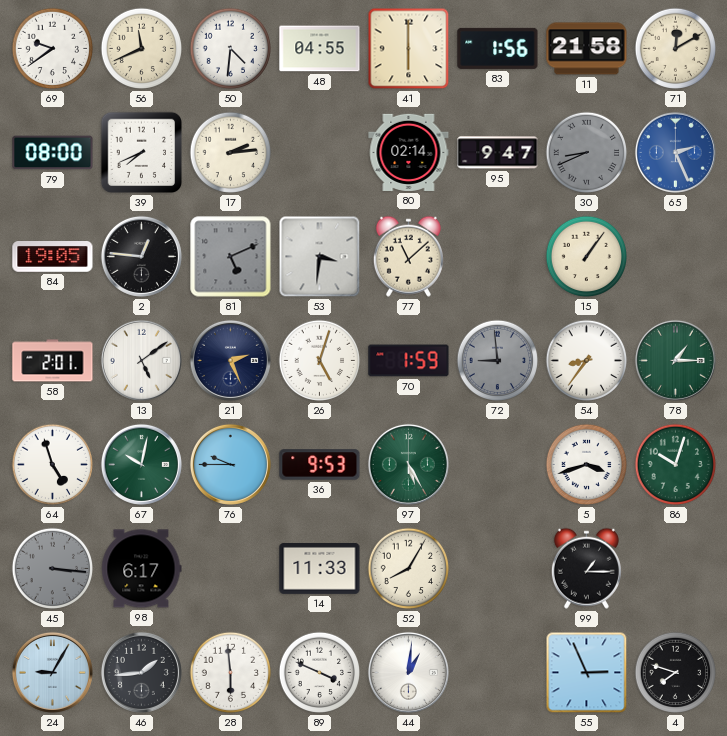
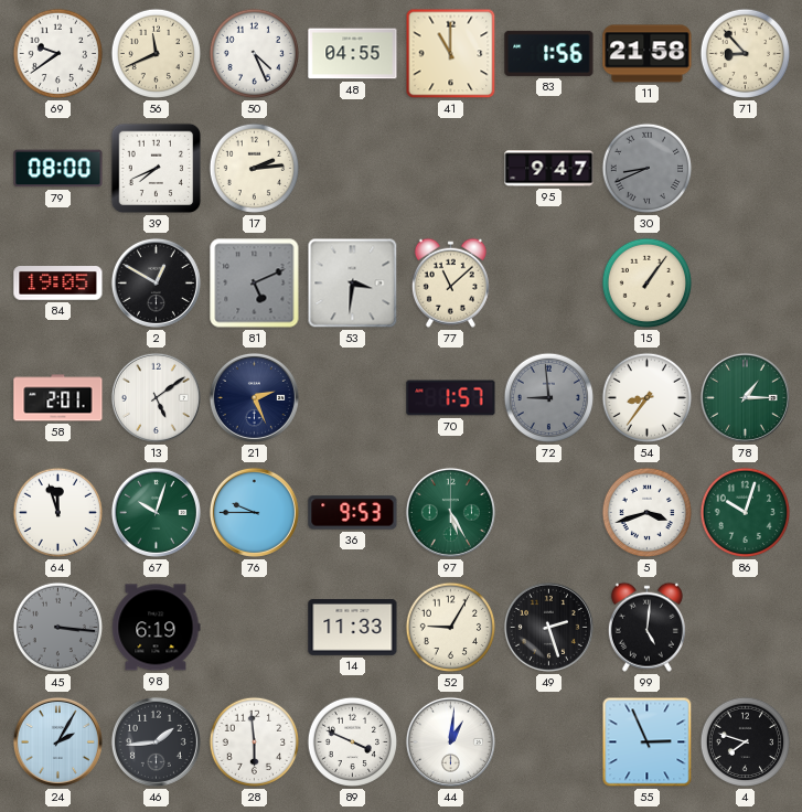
50: 4:31 -> 4:26 (255, 54)
41: 6:00 -> 11:00 (451, 54)
71: 12:10 -> 8:53 (746, 54)
80: 02:14 -> none (409, 152)
65: 2:26 -> none (675, 152)
2: 12:46 -> 12:50 (156, 282)
26: 5:03 -> none (320, 361)
70: 1:59 -> 1:57 (451, 398)
64: 4:57 -> 11:57 (58, 513)
67: 10:02 -> 10:03 (156, 512)
98: 6:17 -> 6:19 (156, 628)
52: 8:05 -> 9:05 (451, 628)
49: none -> 2:27 (548, 627)
99: 1:15 -> 5:01 (646, 627)
24: 9:05 -> 2:05 (57, 741)
